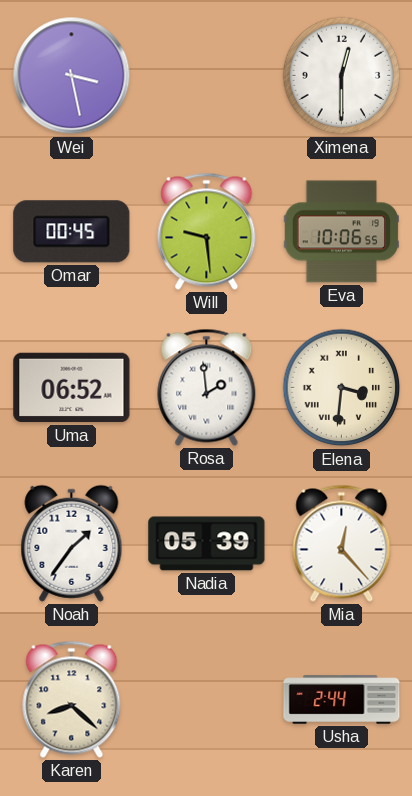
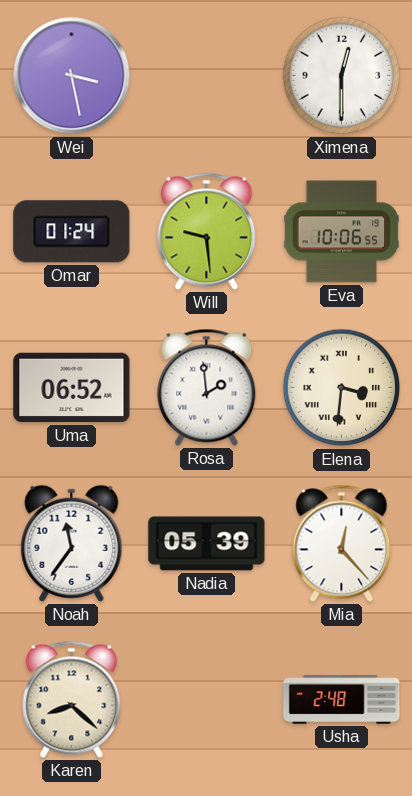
Omar: 00:45 -> 01:24 (72, 232)
Noah: 1:36 -> 11:36 (72, 543)
Usha: 2:44 -> 2:48 (342, 700)
